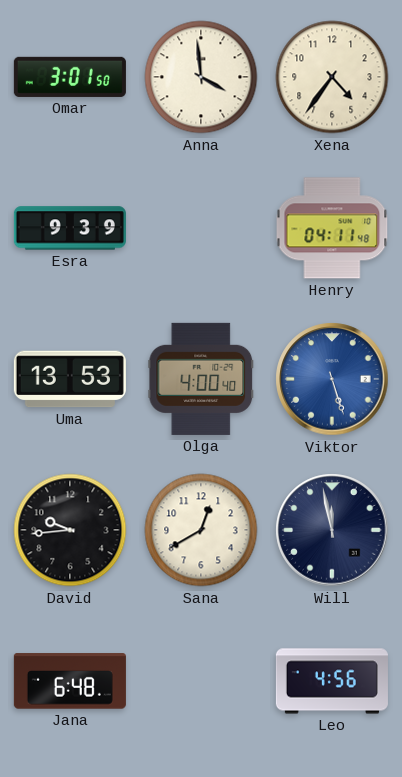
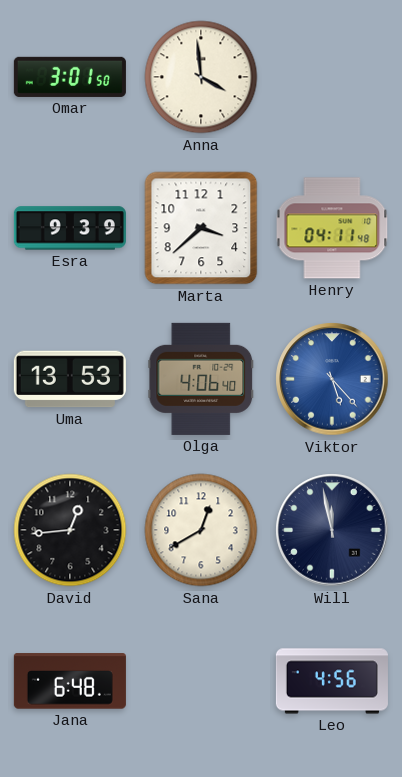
Xena: 4:36 -> none (332, 77)
Marta: none -> 3:38 (201, 228)
Olga: 4:00 -> 4:06 (201, 379)
Viktor: 5:27 -> 5:23 (332, 379)
David: 9:44 -> 12:44 (70, 530)
